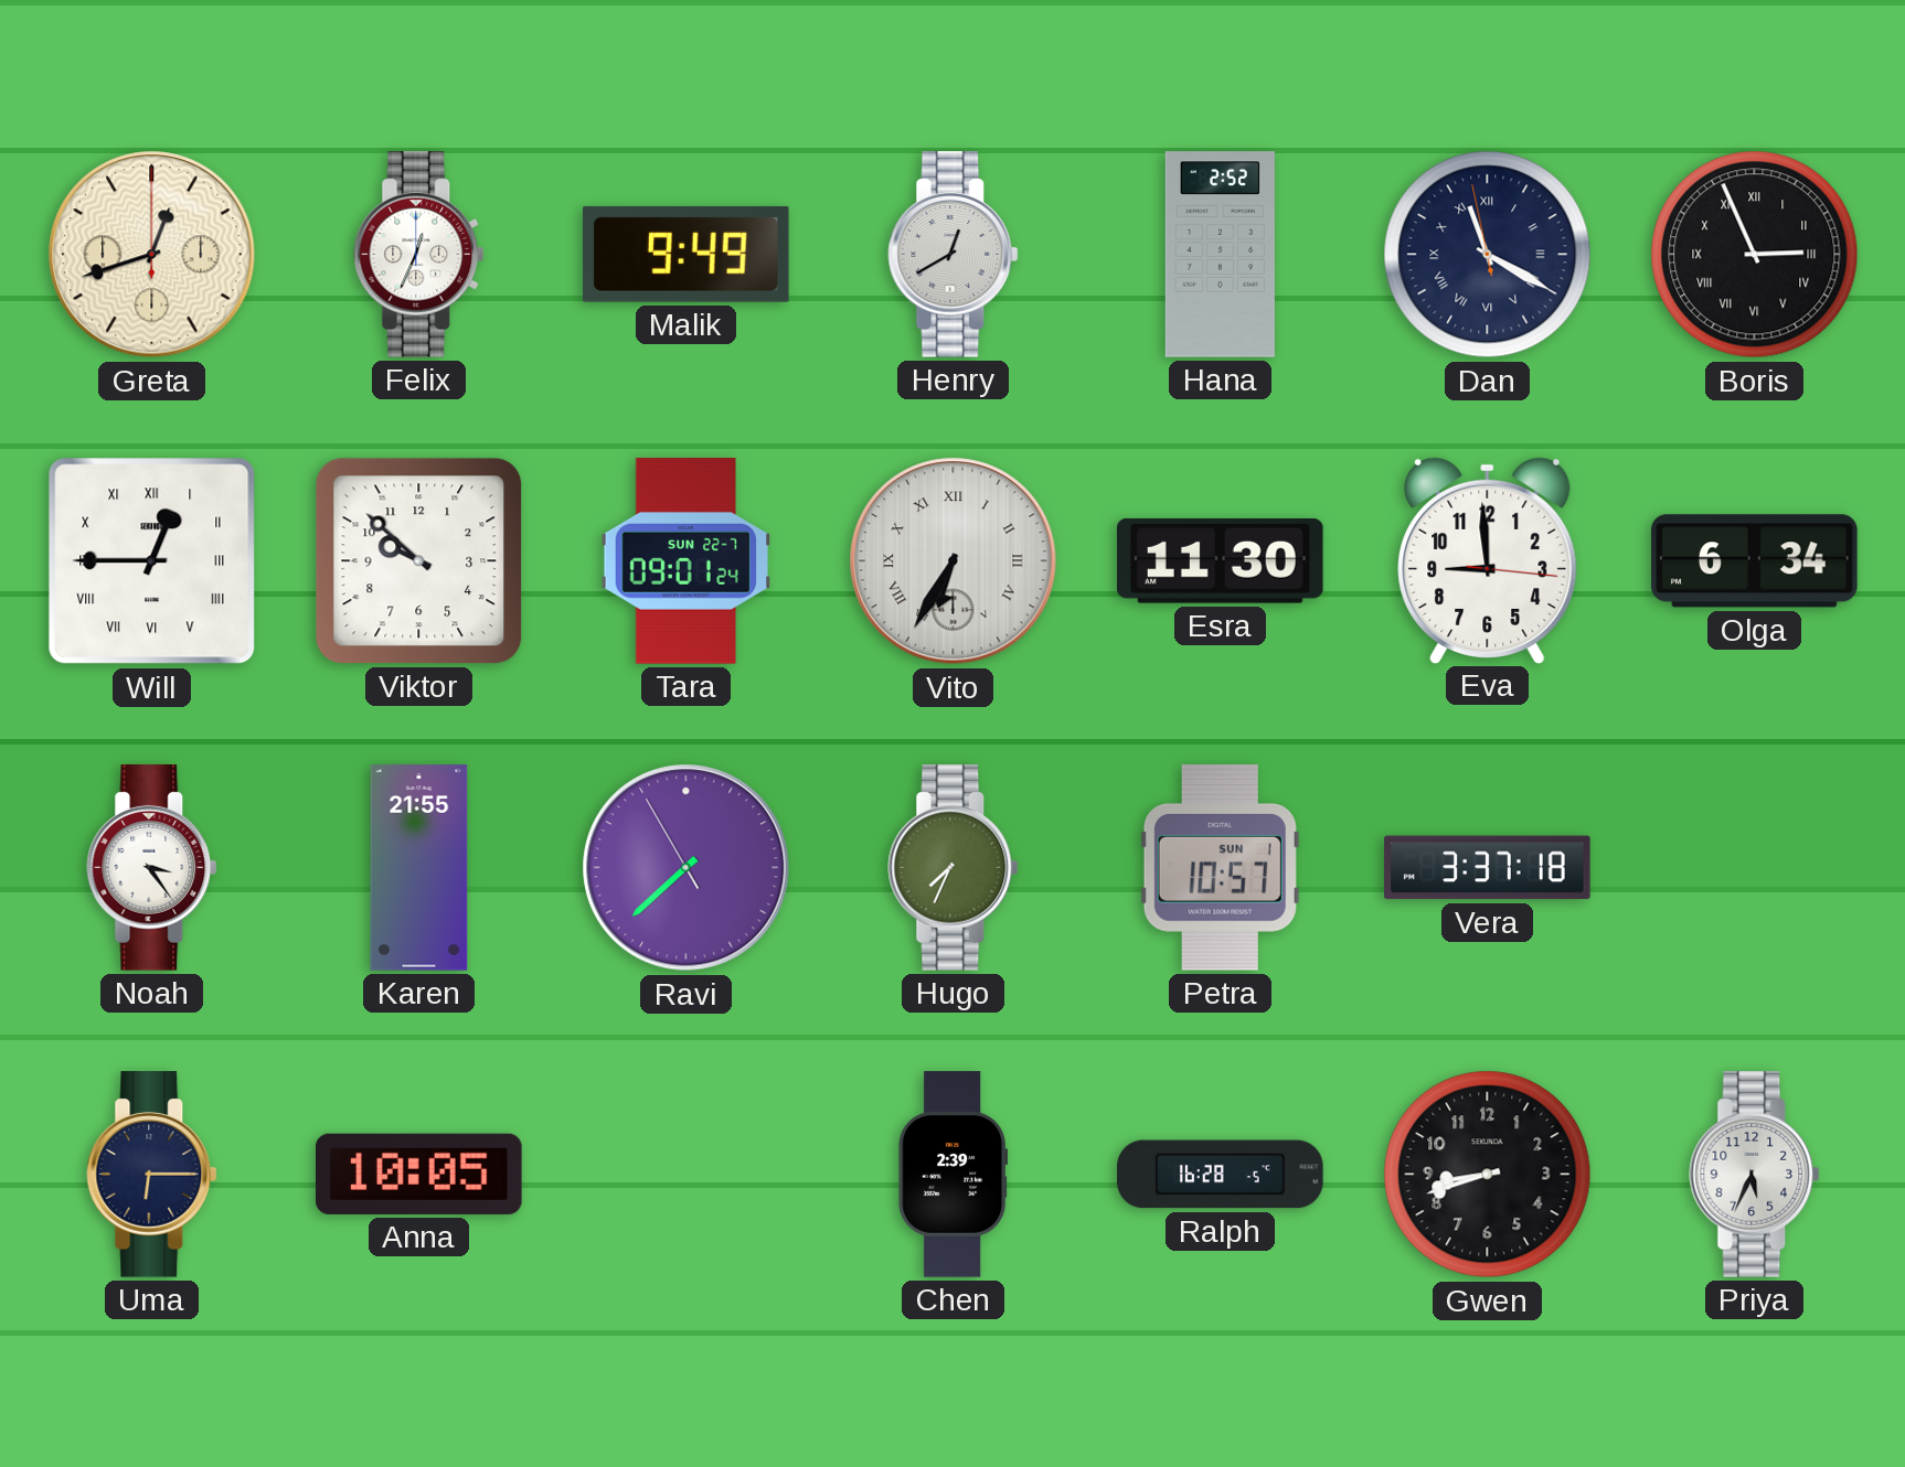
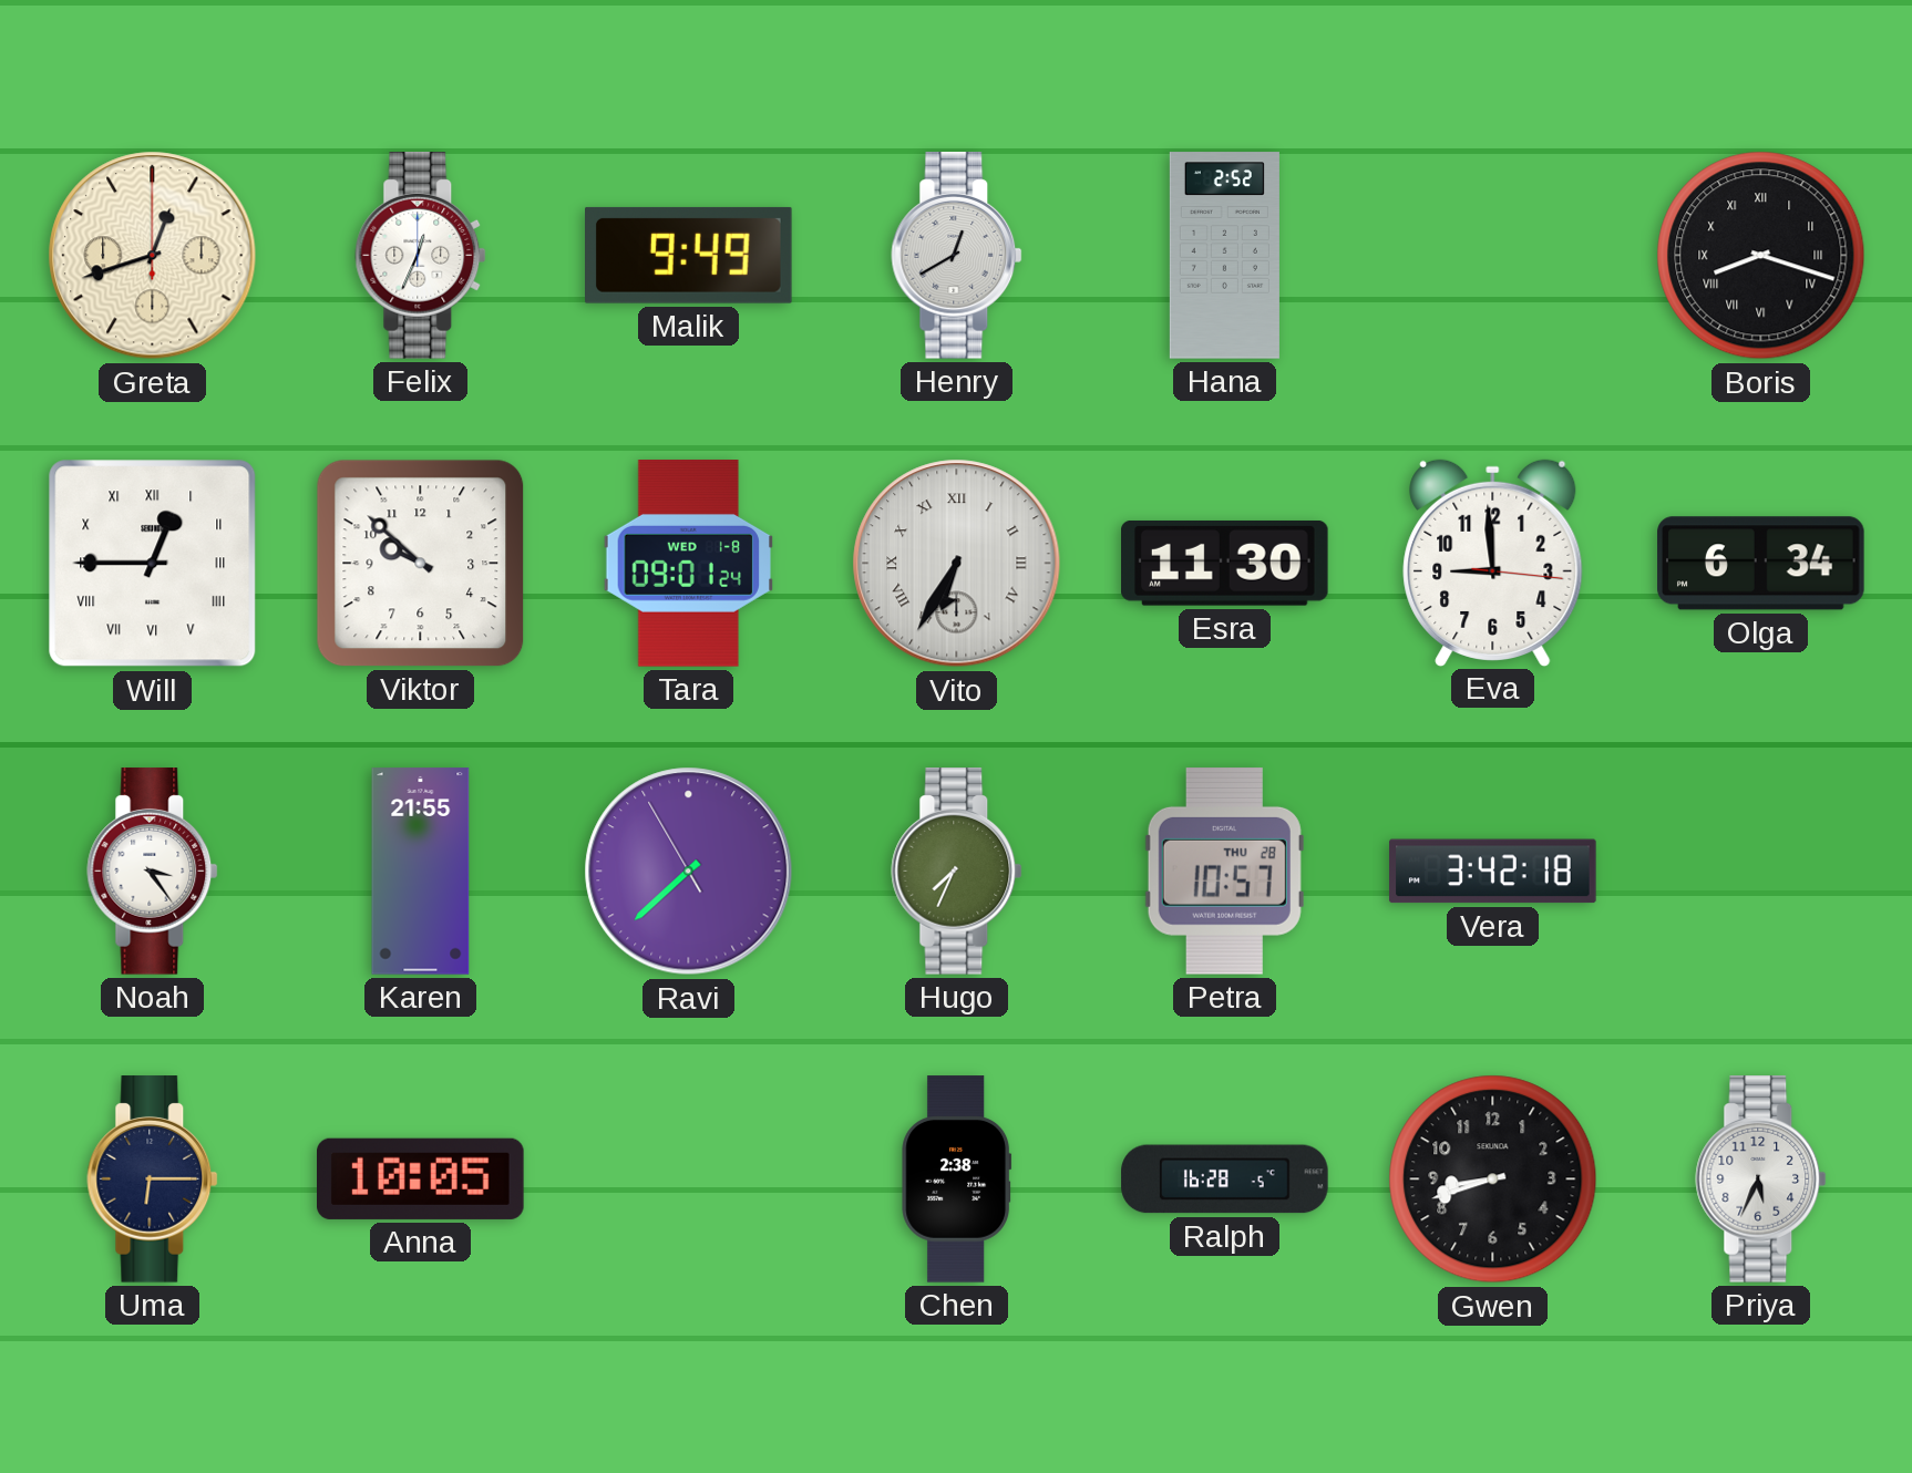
Dan: 11:19 -> none (1488, 255)
Boris: 2:56 -> 8:18 (1761, 256)
Tara date: SUN 22-7 -> WED 1-8 (688, 564)
Petra date: SUN 1 -> THU 28 (1224, 871)
Vera: 3:37 -> 3:42 (1493, 872)
Chen: 2:39 -> 2:38 (957, 1180)
